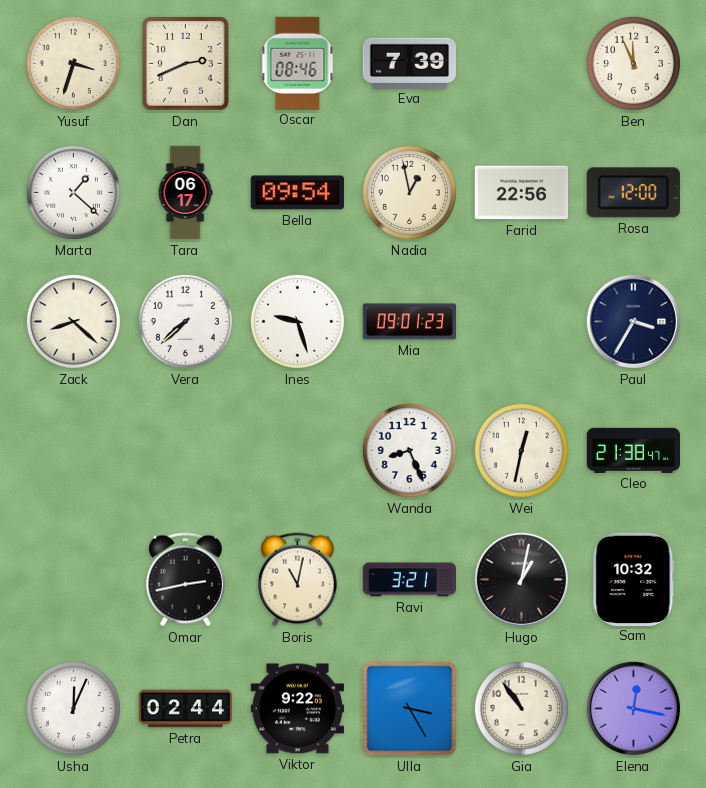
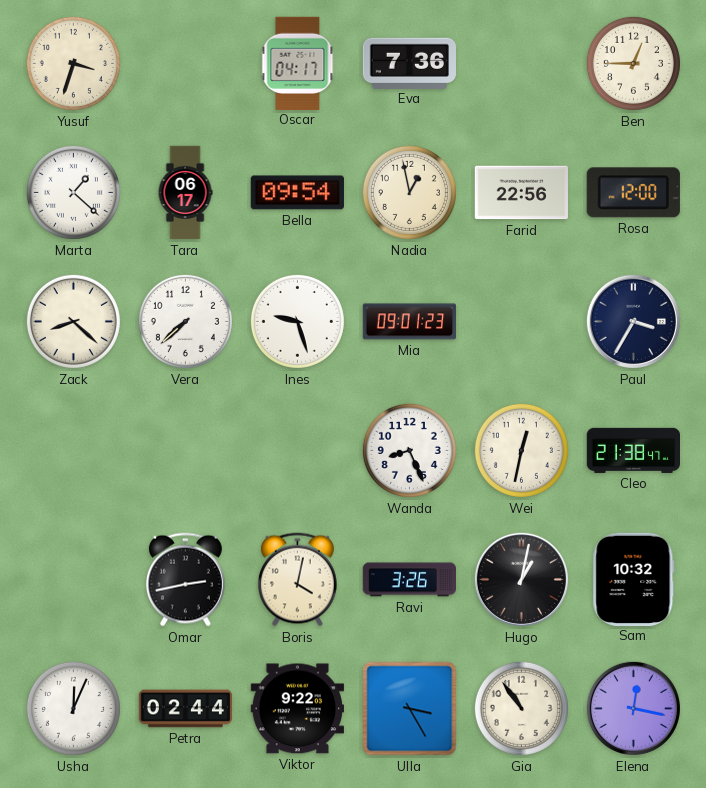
Dan: 2:41 -> none (186, 64)
Oscar: 08:46 -> 04:17 (298, 63)
Eva: 7:39 -> 7:36 (409, 63)
Ben: 11:56 -> 12:45 (633, 63)
Boris: 11:02 -> 4:02 (297, 580)
Ravi: 3:21 -> 3:26 (409, 580)
